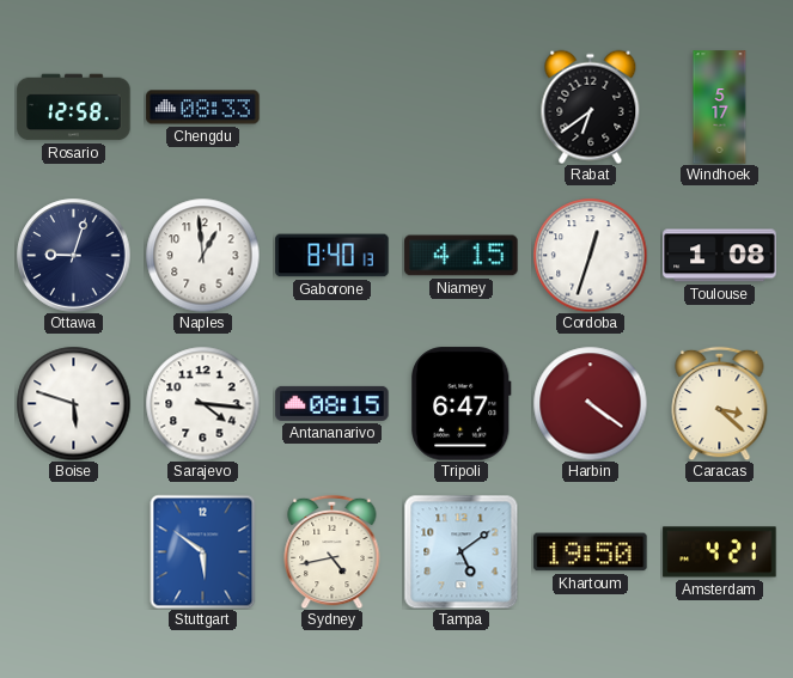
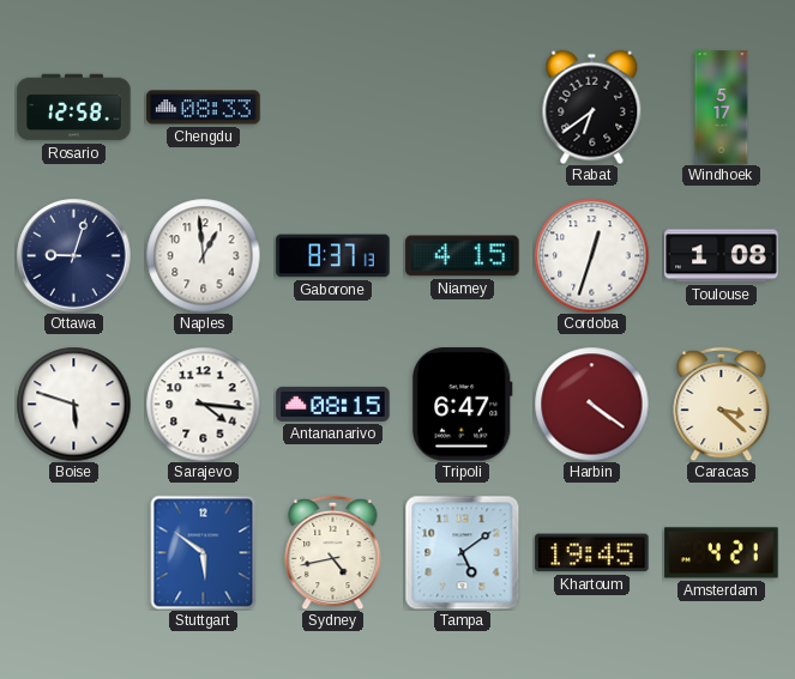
Gaborone: 8:40 -> 8:37 (333, 256)
Khartoum: 19:50 -> 19:45 (592, 553)
